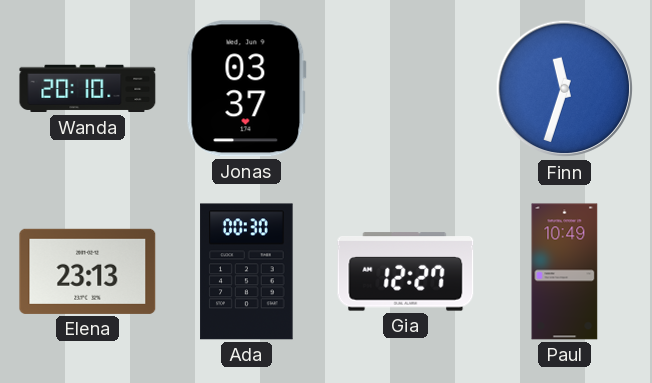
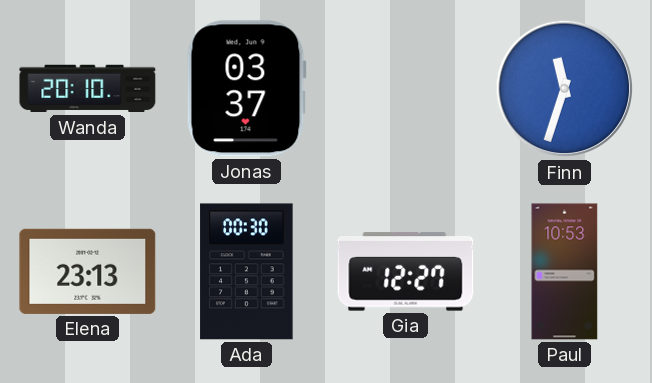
Paul: 10:49 -> 10:53 (565, 272)
